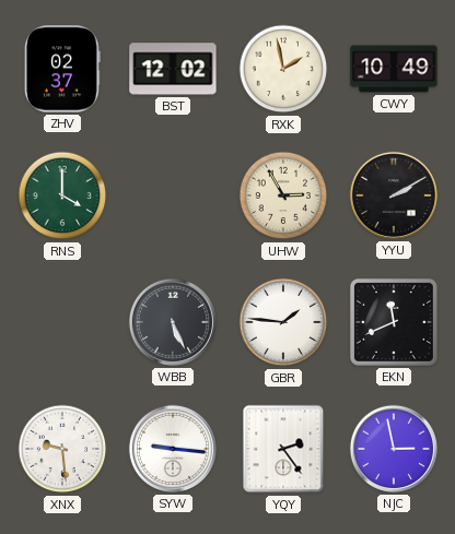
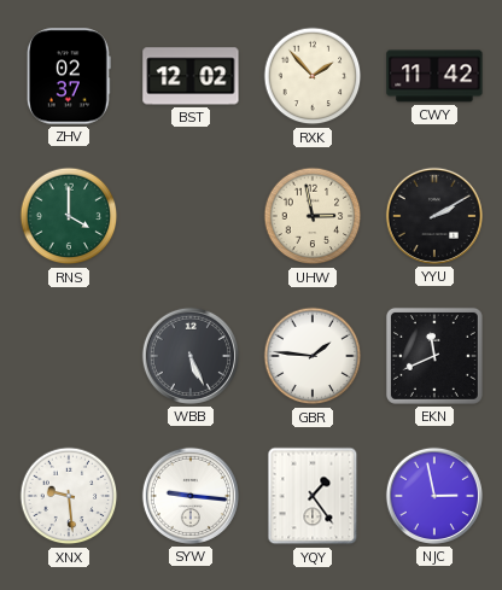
RXK: 1:58 -> 1:53 (313, 76)
CWY: 10:49 -> 11:42 (434, 76)
UHW: 2:55 -> 2:58 (313, 216)
YQY: 2:24 -> 1:24 (313, 496)
